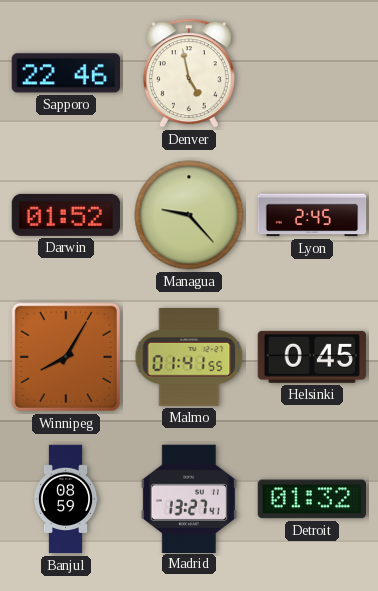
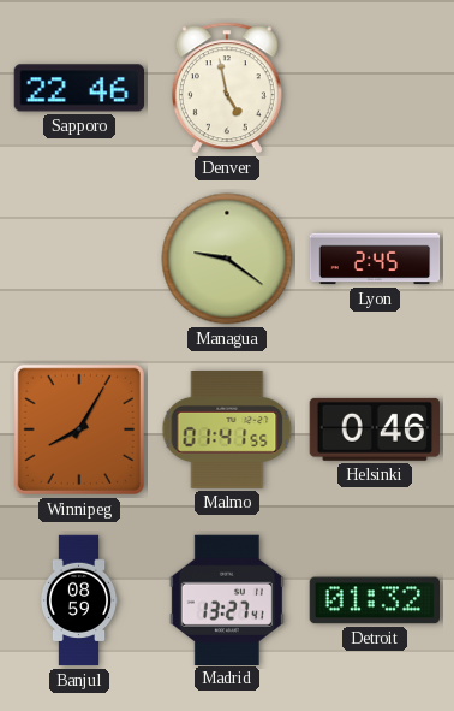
Darwin: 01:52 -> none (66, 215)
Managua: 9:23 -> 9:21 (227, 259)
Helsinki: 0:45 -> 0:46 (374, 429)
